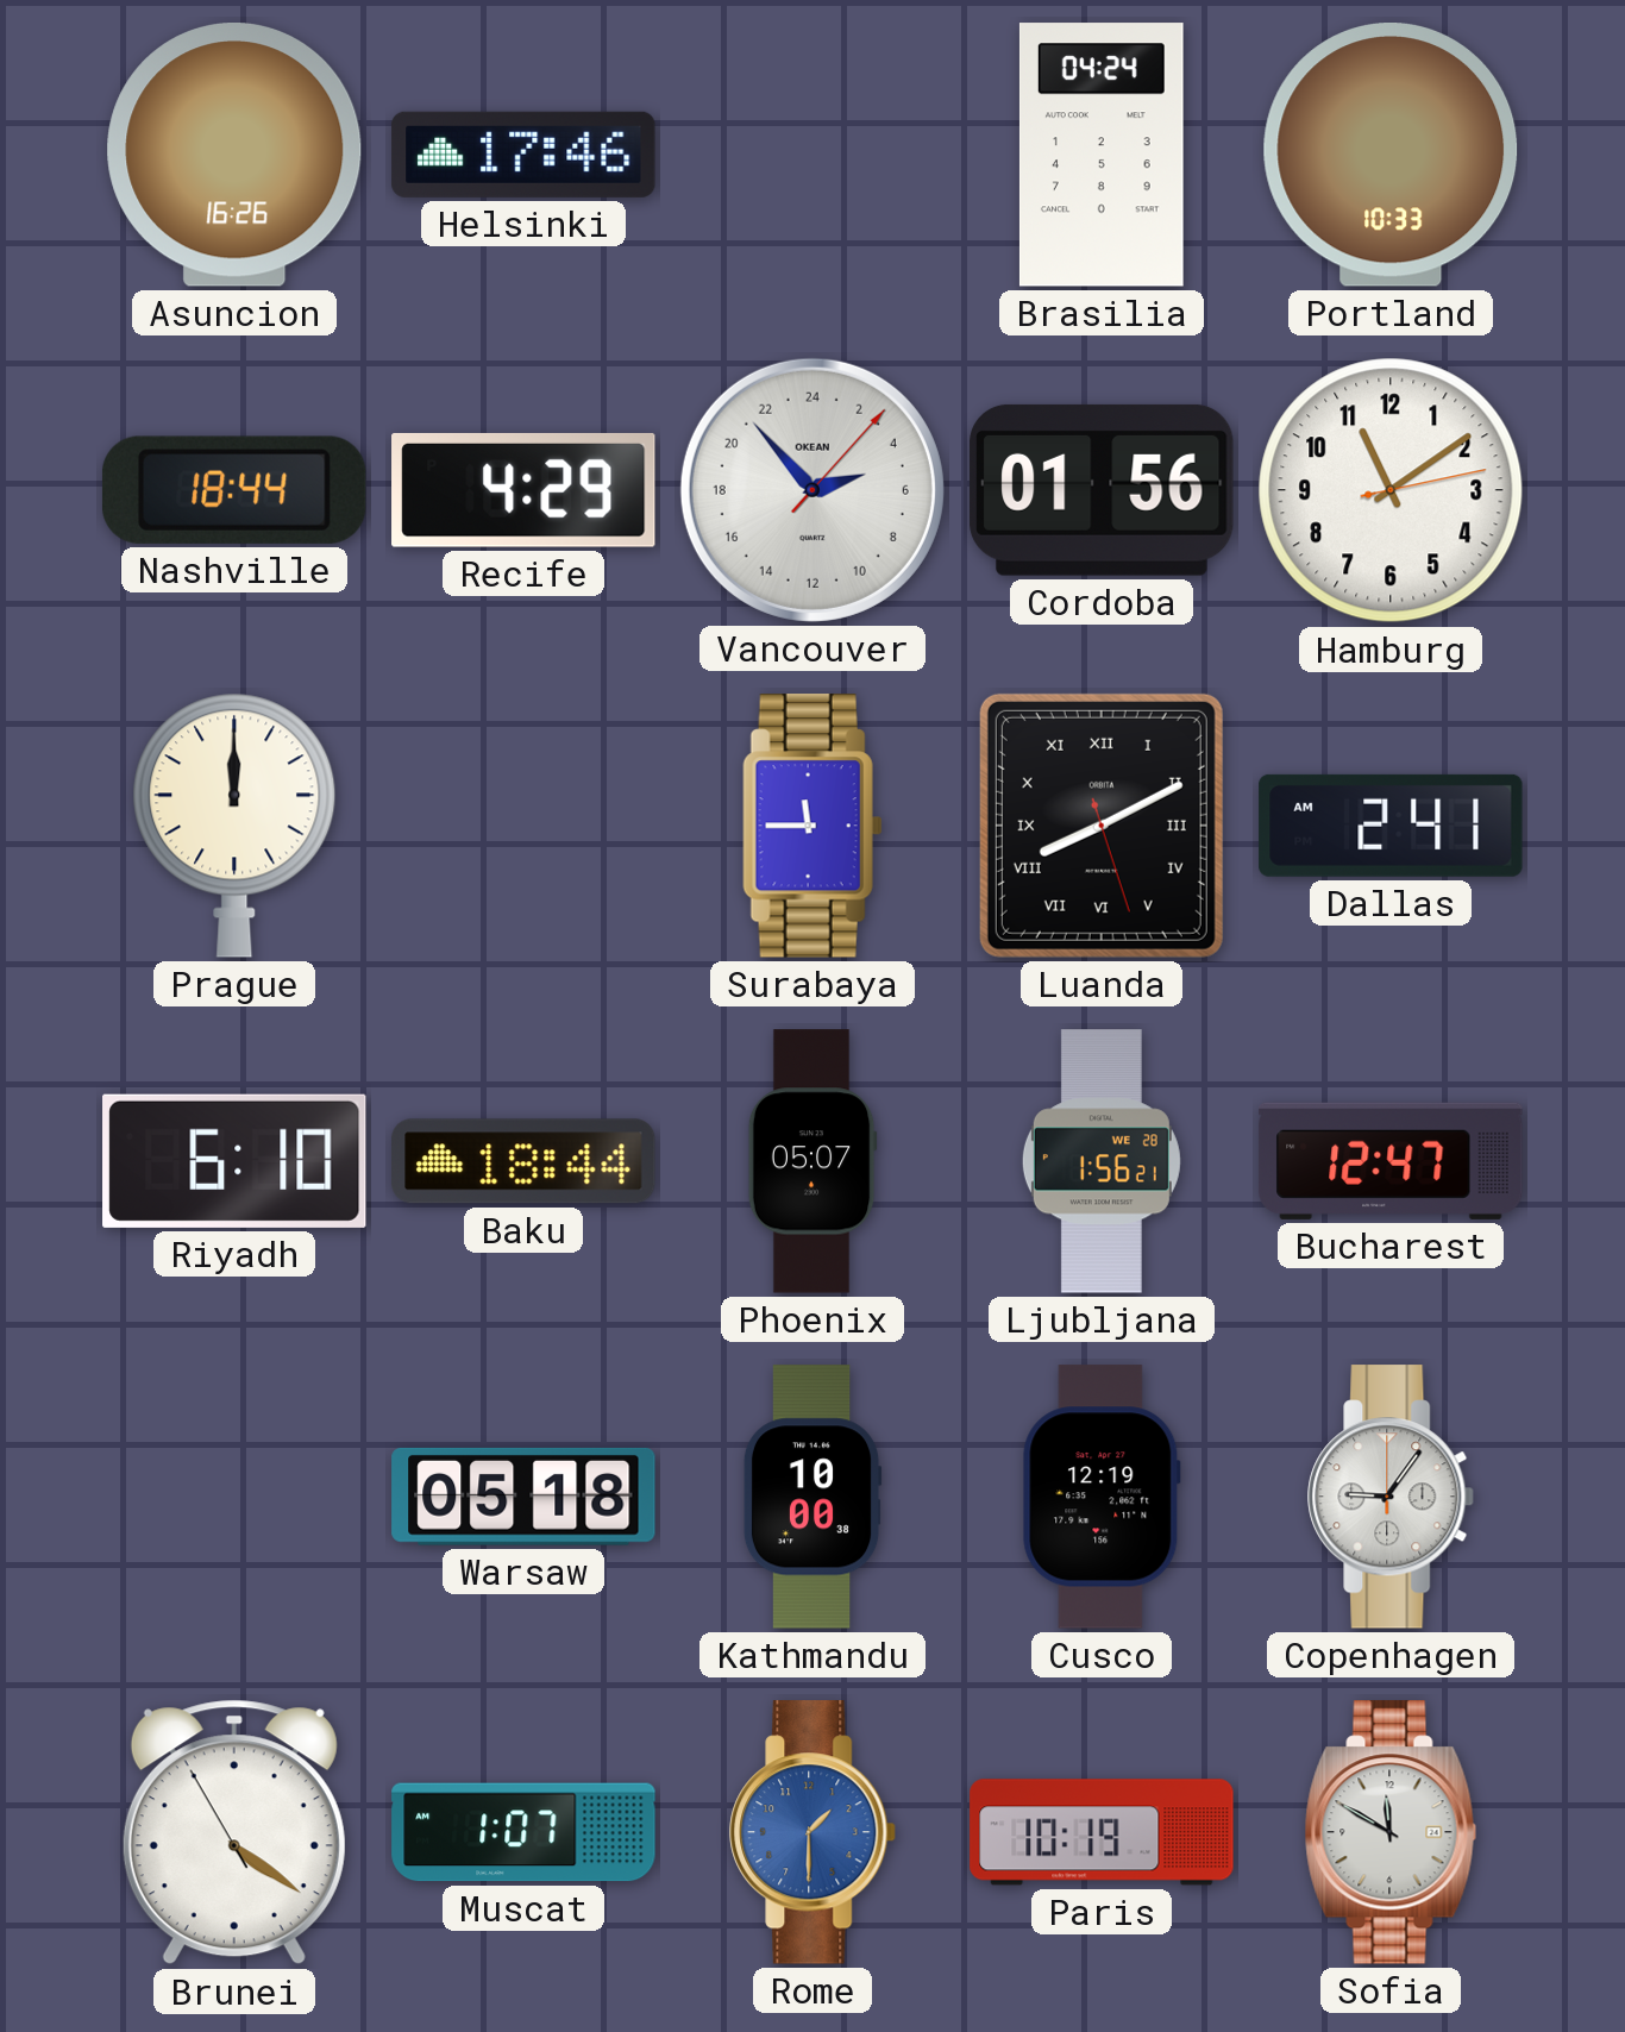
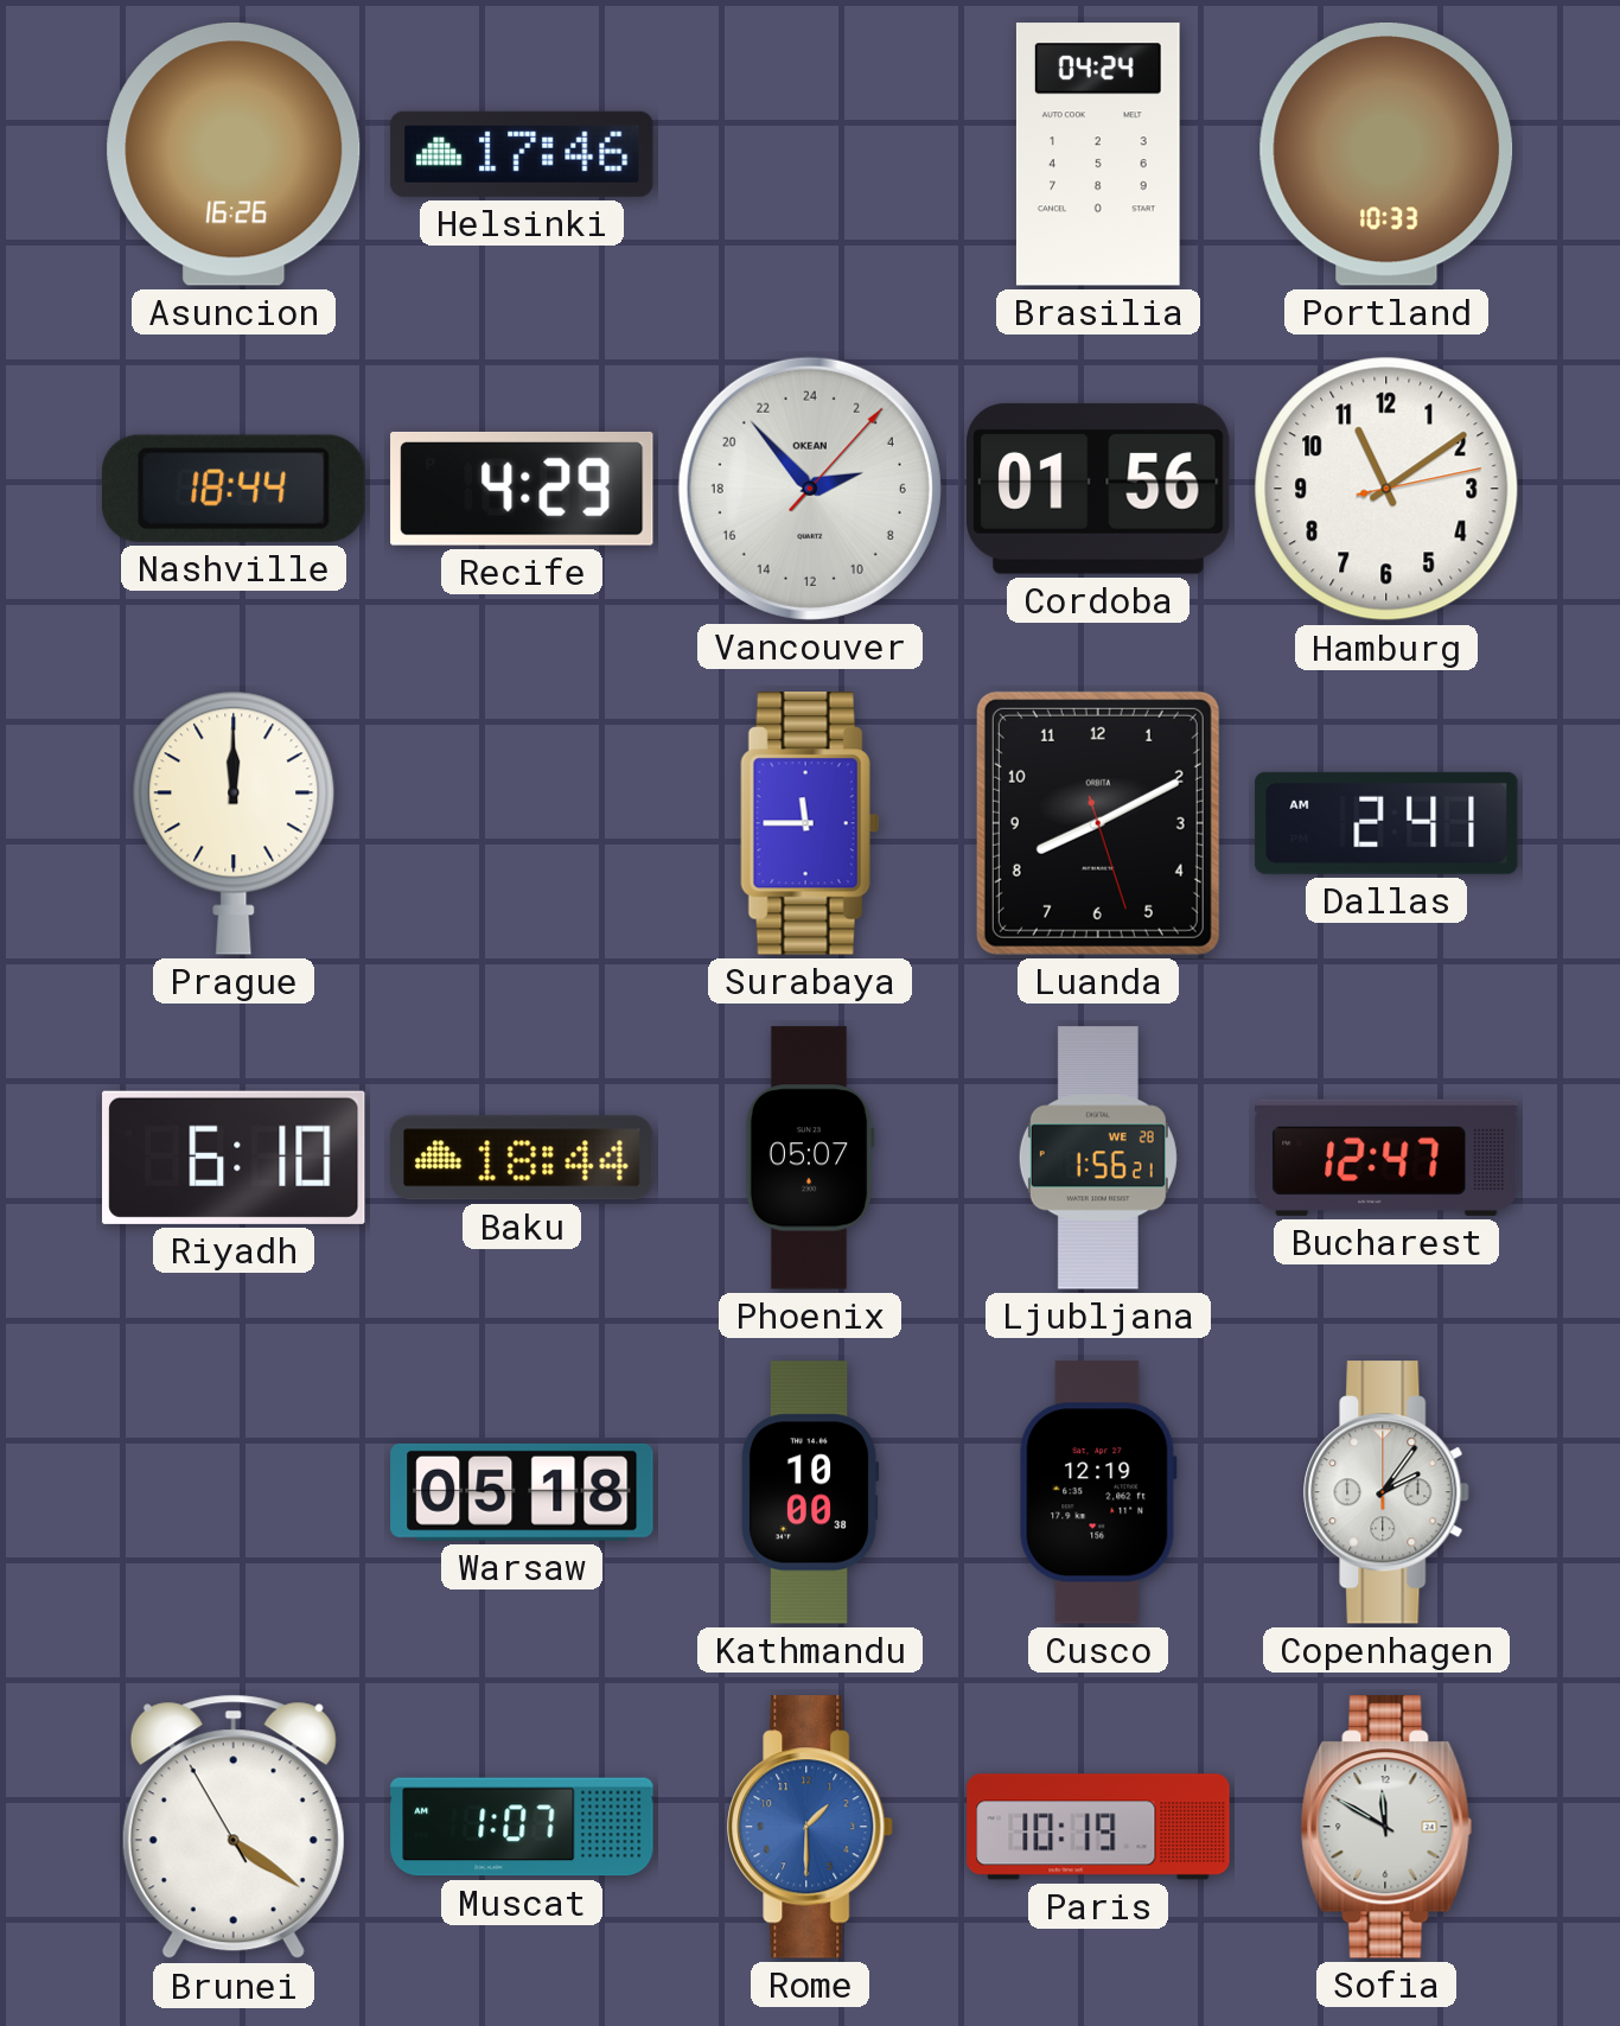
Luanda numerals: Roman -> Arabic (1098, 823)
Copenhagen: 9:06 -> 2:06 (1388, 1492)
